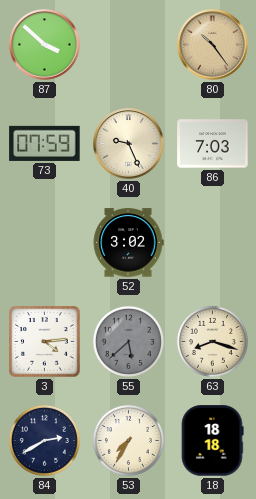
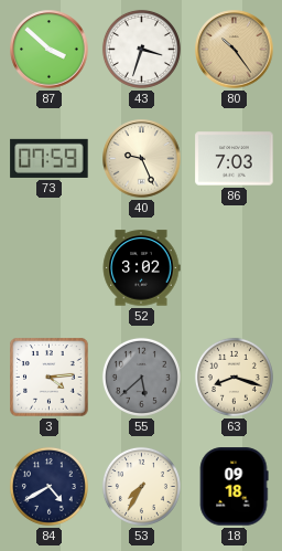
43: none -> 3:33 (141, 49)
84: 2:40 -> 4:40 (48, 486)
18: 18:18 -> 09:18 (234, 487)
